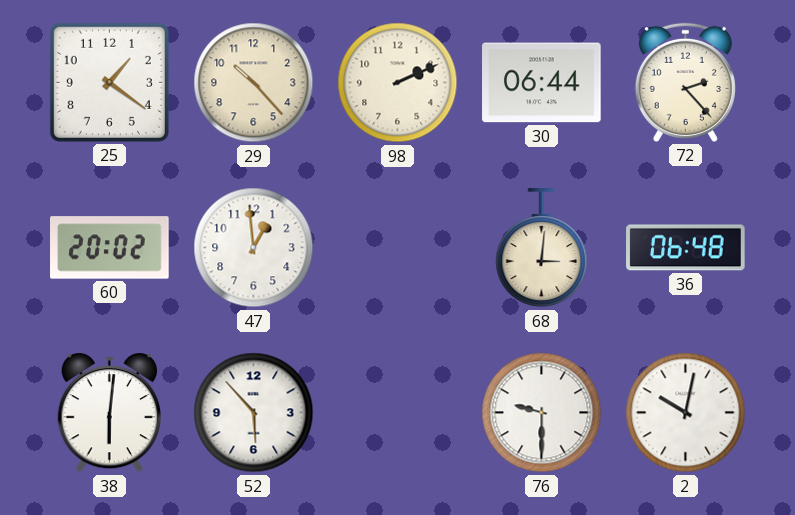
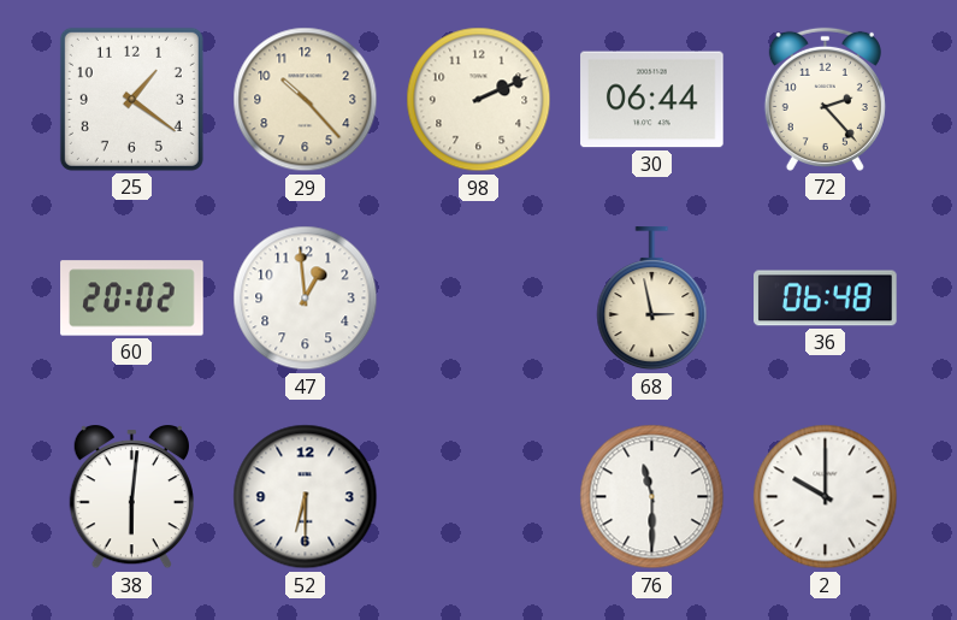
68: 3:01 -> 2:58 (652, 299)
52: 5:53 -> 6:30 (306, 497)
76: 9:30 -> 11:30 (652, 497)
2: 10:02 -> 10:00 (826, 497)
